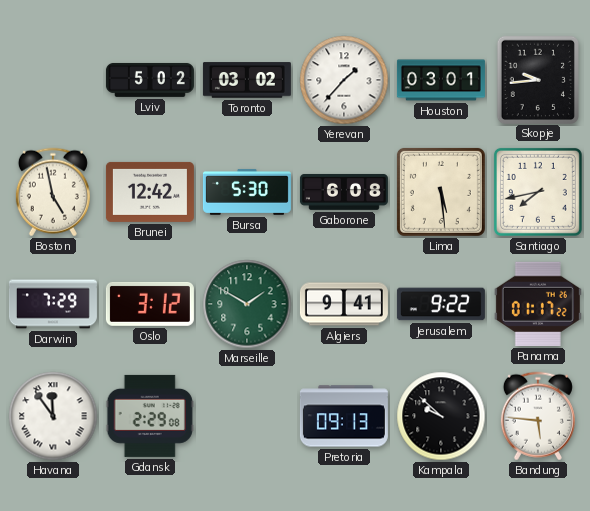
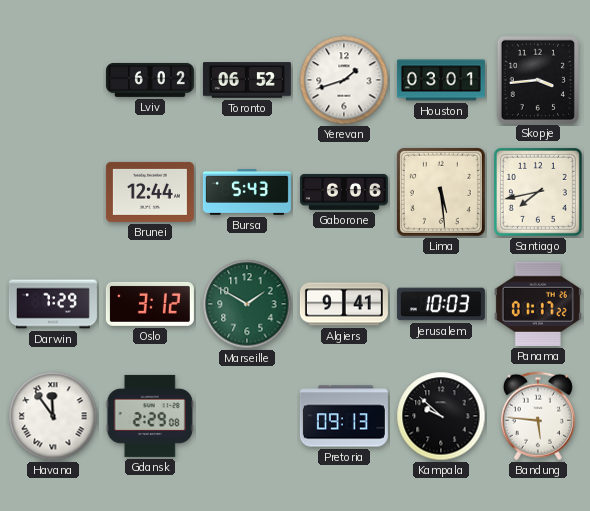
Lviv: 5:02 -> 6:02 (150, 80)
Toronto: 03:02 -> 06:52 (247, 80)
Yerevan: 1:37 -> 1:42 (344, 80)
Skopje: 9:44 -> 3:44 (537, 79)
Boston: 4:58 -> none (53, 192)
Brunei: 12:42 -> 12:44 (150, 192)
Bursa: 5:30 -> 5:43 (247, 192)
Gaborone: 6:08 -> 6:06 (344, 192)
Jerusalem: 9:22 -> 10:03 (441, 304)
